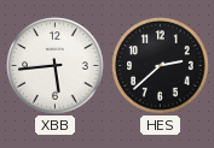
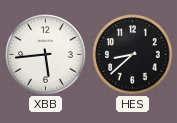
HES: 2:38 -> 8:38 (133, 55)
